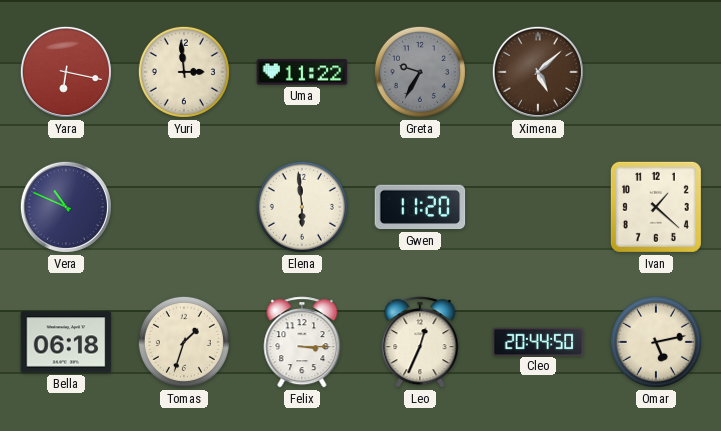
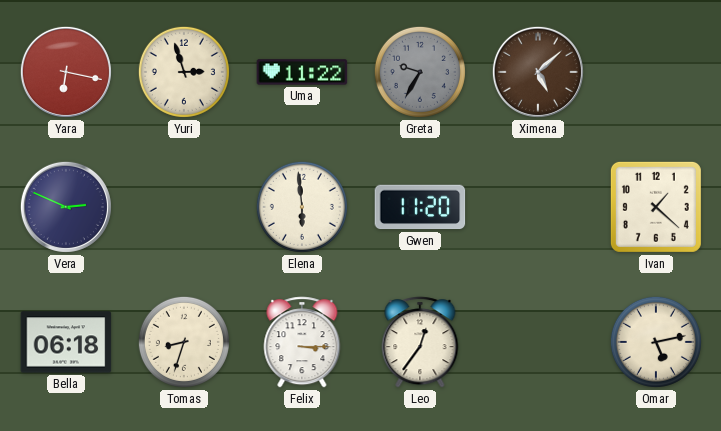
Yuri: 2:59 -> 2:57 (184, 72)
Vera: 10:49 -> 2:49 (66, 207)
Tomas: 1:33 -> 8:33 (184, 342)
Leo: 12:34 -> 12:36 (420, 342)
Cleo: 20:44 -> none (538, 341)
